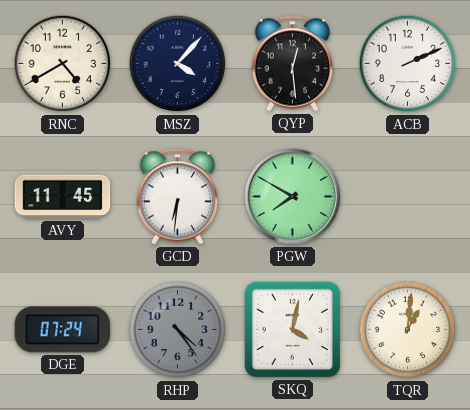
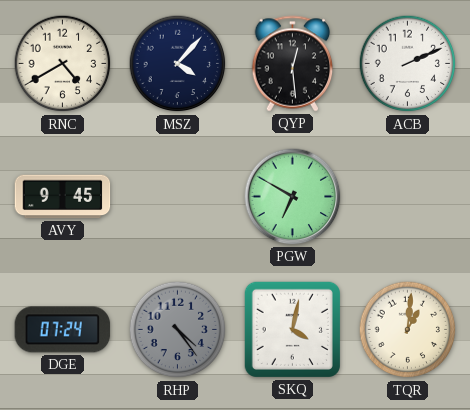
AVY: 11:45 -> 9:45 (63, 197)
GCD: 6:31 -> none (178, 197)
PGW: 7:50 -> 6:50 (293, 197)
